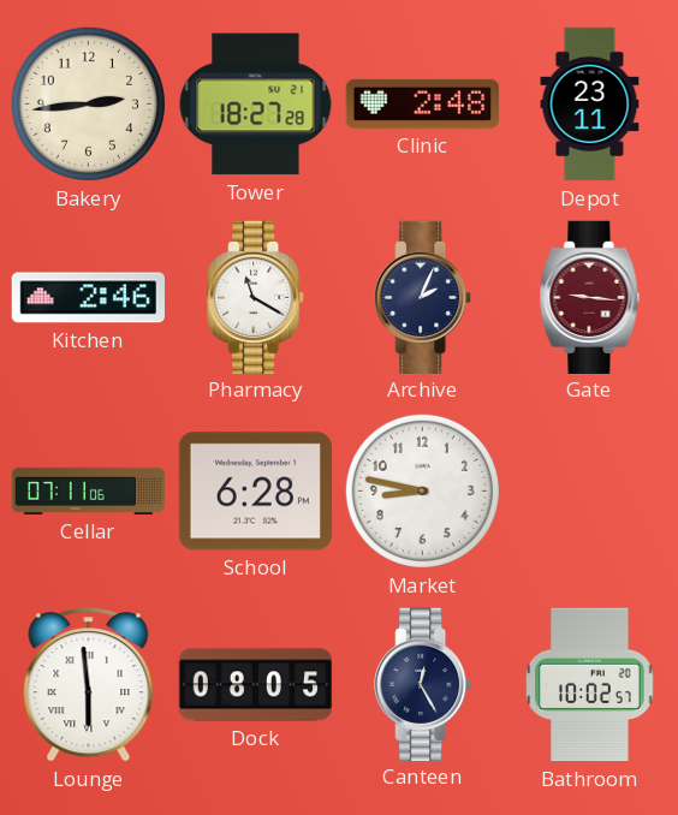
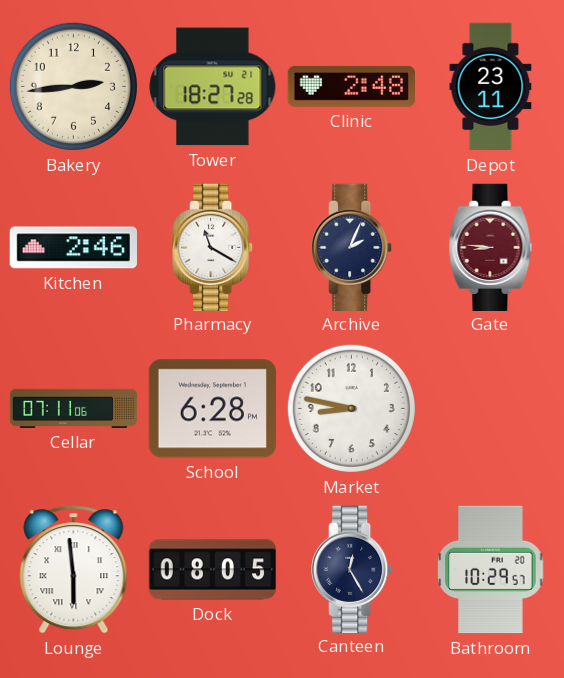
Gate: 9:16 -> 8:46 (491, 247)
Bathroom: 10:02 -> 10:29 (491, 570)
